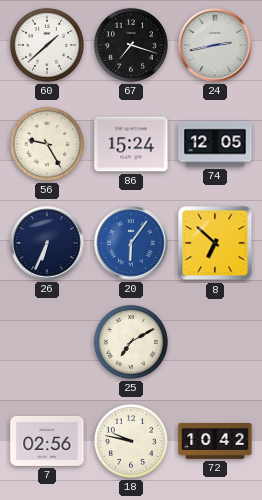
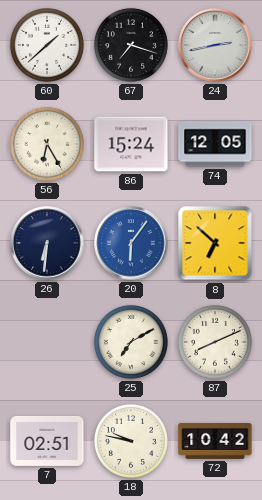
56: 9:25 -> 6:25 (47, 144)
26: 6:34 -> 6:31 (47, 243)
87: none -> 8:11 (215, 342)
7: 02:56 -> 02:51 (47, 442)
